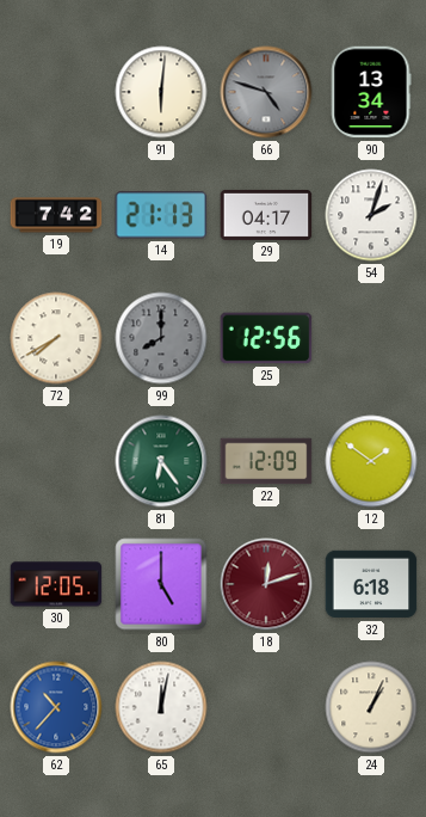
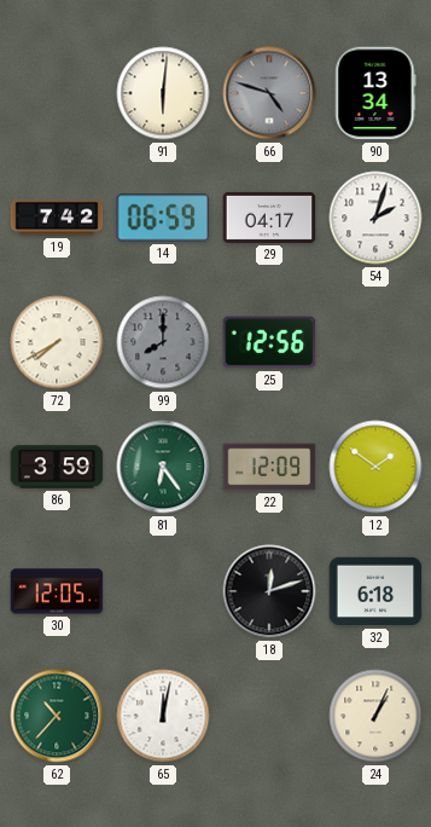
14: 21:13 -> 06:59 (163, 218)
86: none -> 3:59 (57, 467)
80: 5:00 -> none (161, 584)
18 dial: burgundy -> black (269, 591)
62 dial: blue -> green (57, 716)
